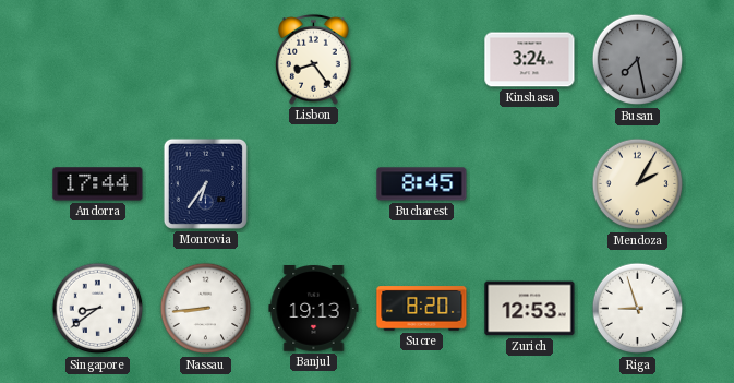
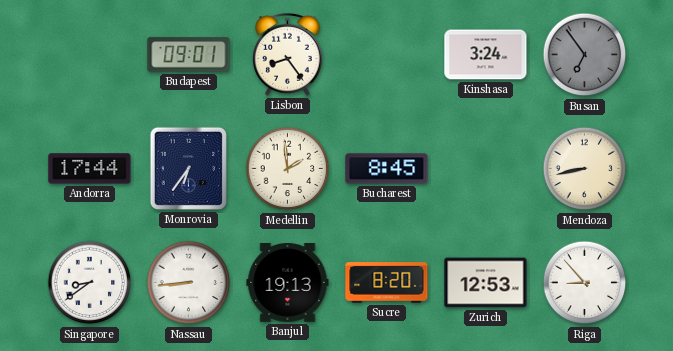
Budapest: none -> 09:01 (189, 55)
Busan: 7:28 -> 6:54 (585, 55)
Medellin: none -> 1:59 (288, 169)
Mendoza: 2:05 -> 8:43 (585, 169)
Riga: 8:57 -> 8:53 (585, 283)
